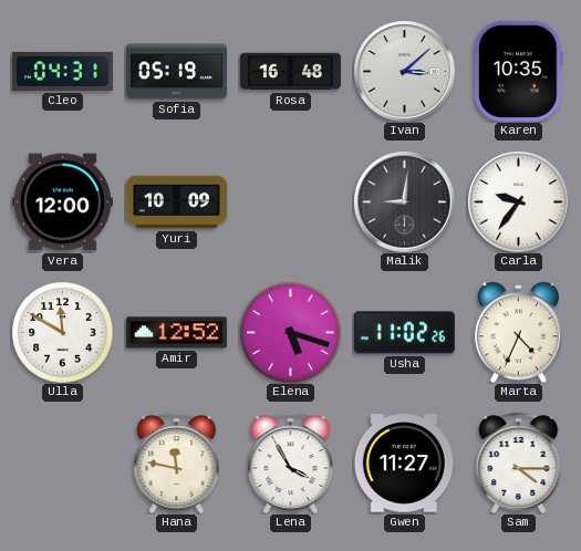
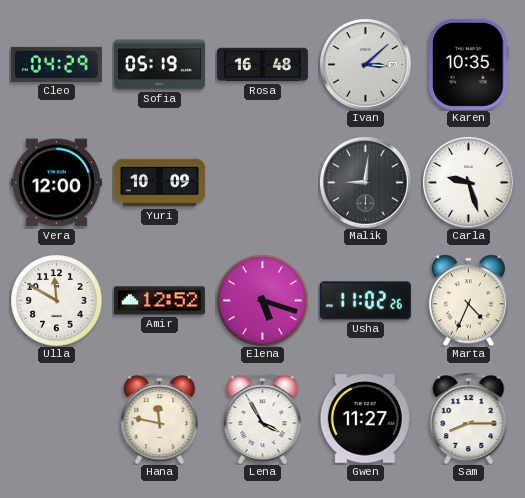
Cleo: 04:31 -> 04:29 (56, 64)
Carla: 9:36 -> 9:27 (468, 182)
Sam: 4:15 -> 8:15 (469, 418)
